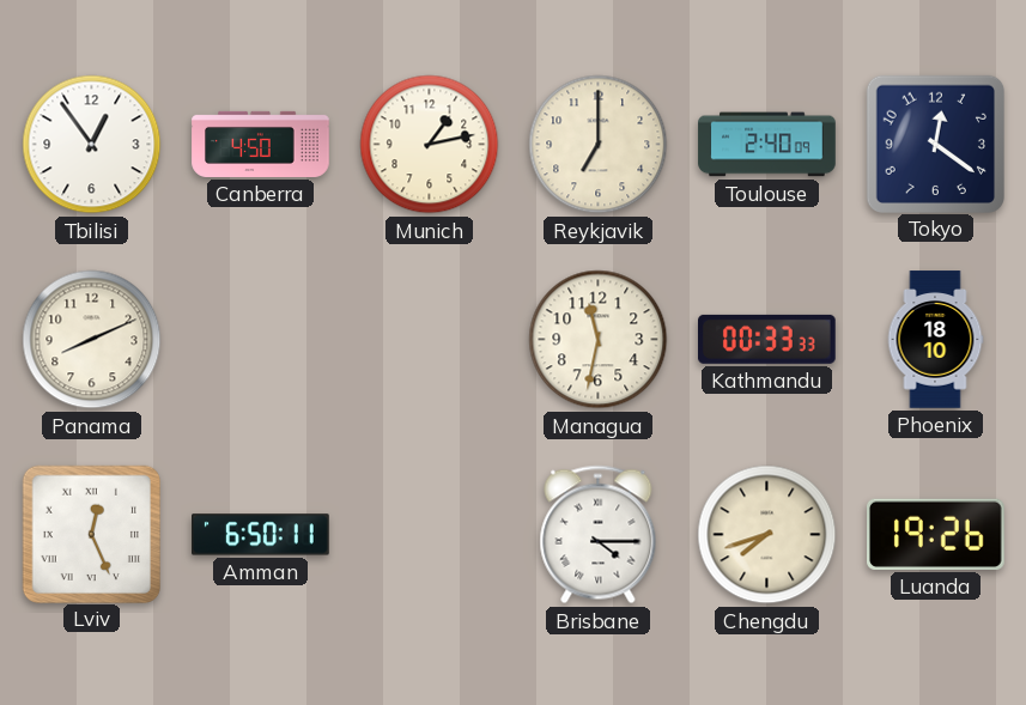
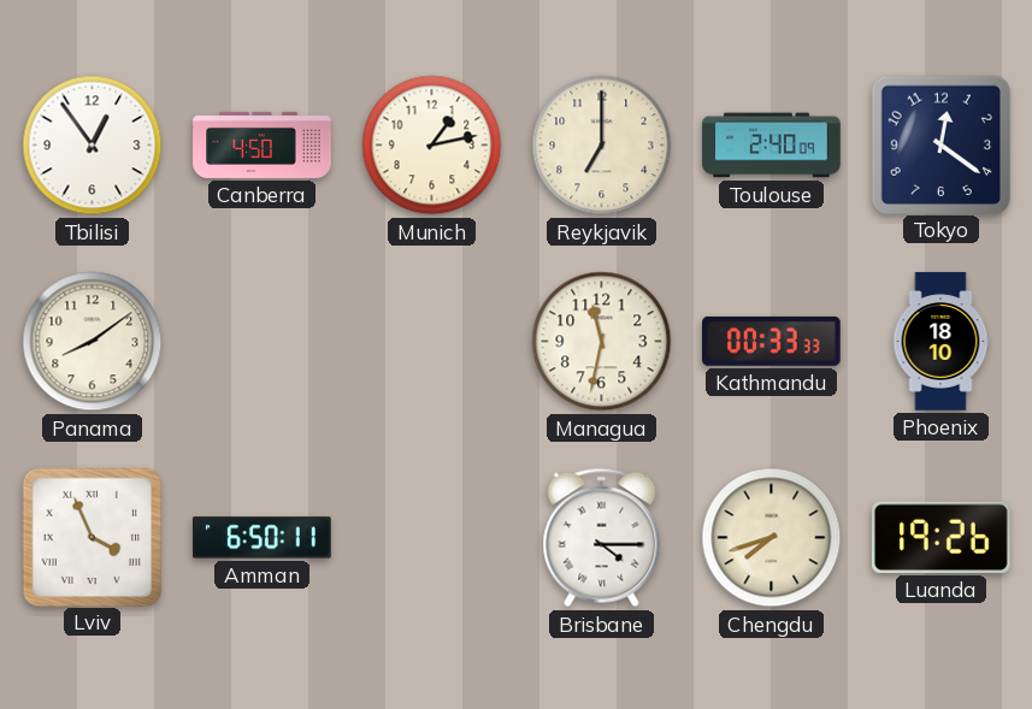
Panama: 8:11 -> 8:09 (93, 342)
Lviv: 12:26 -> 3:56 (92, 537)
